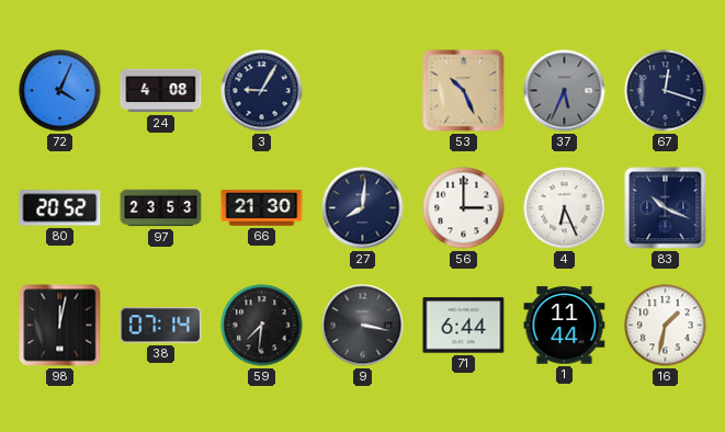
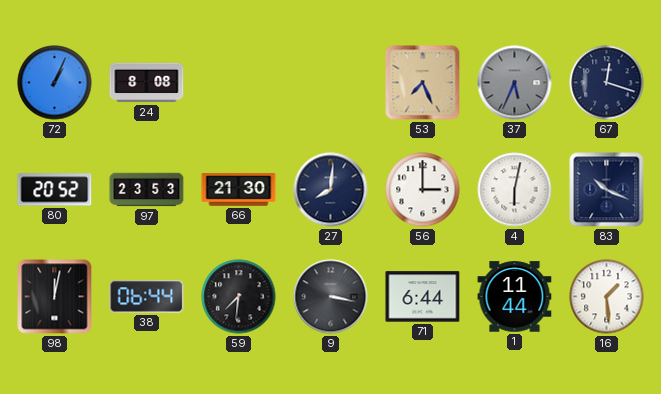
72: 4:04 -> 1:04 (55, 83)
24: 4:08 -> 8:08 (147, 83)
3: 9:05 -> none (262, 91)
53: 10:26 -> 7:26 (423, 83)
4: 6:26 -> 6:02 (515, 190)
38: 07:14 -> 06:44 (147, 297)
16: 1:32 -> 1:29 (607, 297)
